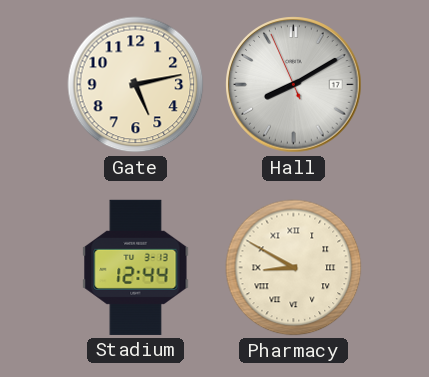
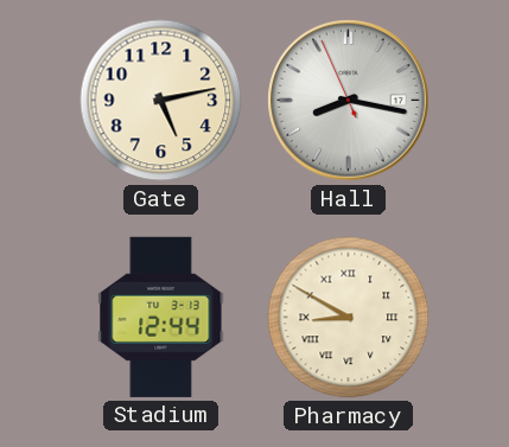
Hall: 8:09 -> 8:16 (349, 101)
